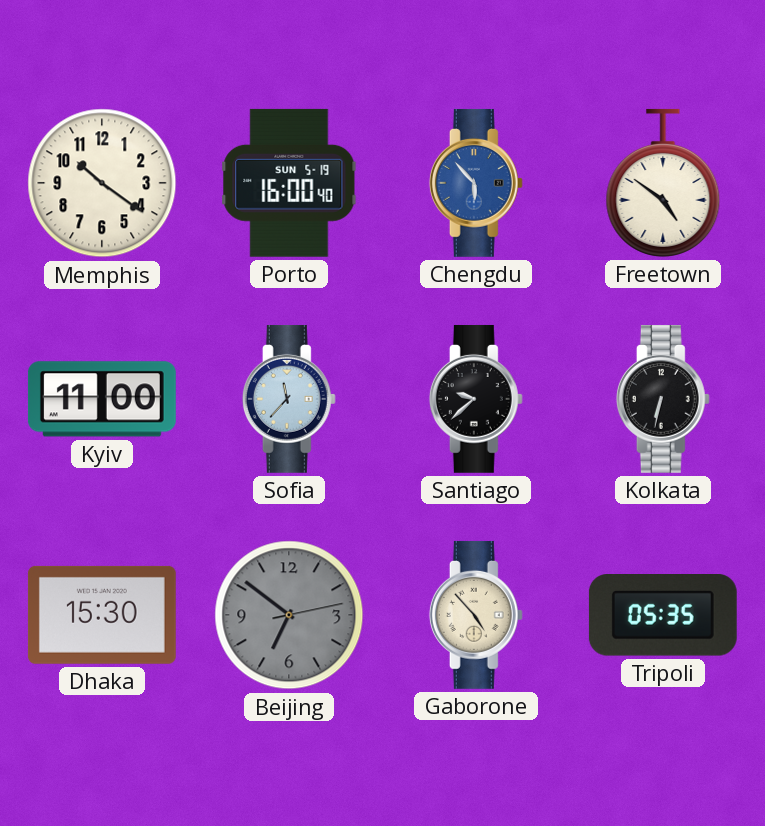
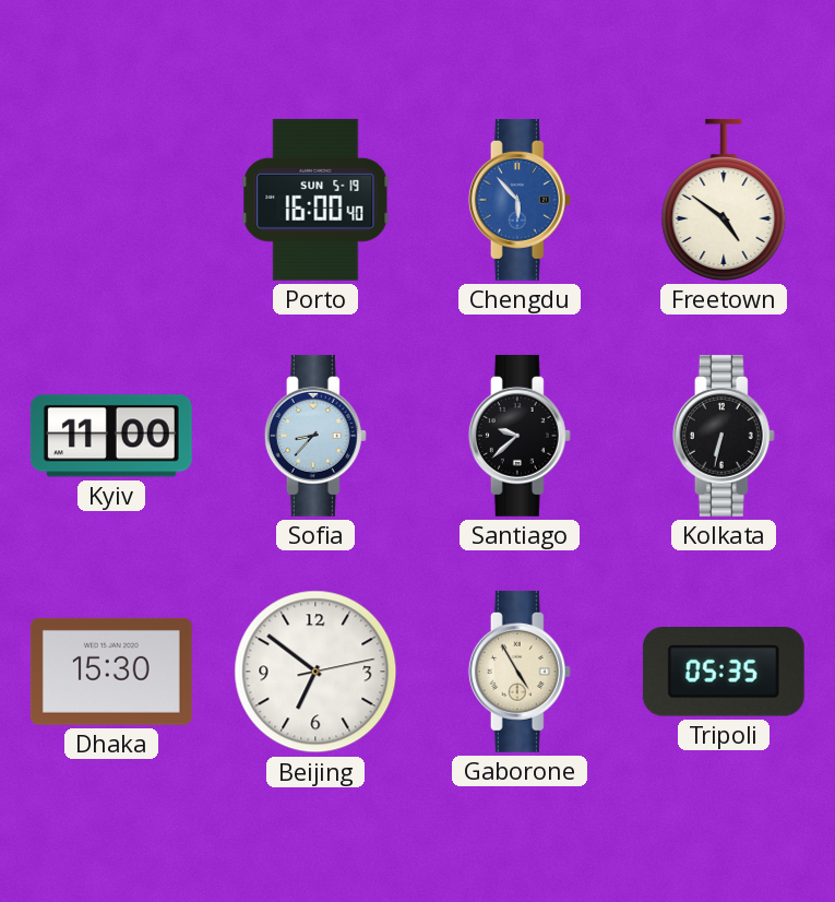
Memphis: 10:21 -> none (102, 183)
Sofia: 11:37 -> 8:37 (315, 436)
Beijing dial: grey -> white (315, 672)
Gaborone: 4:53 -> 4:55 (520, 672)
